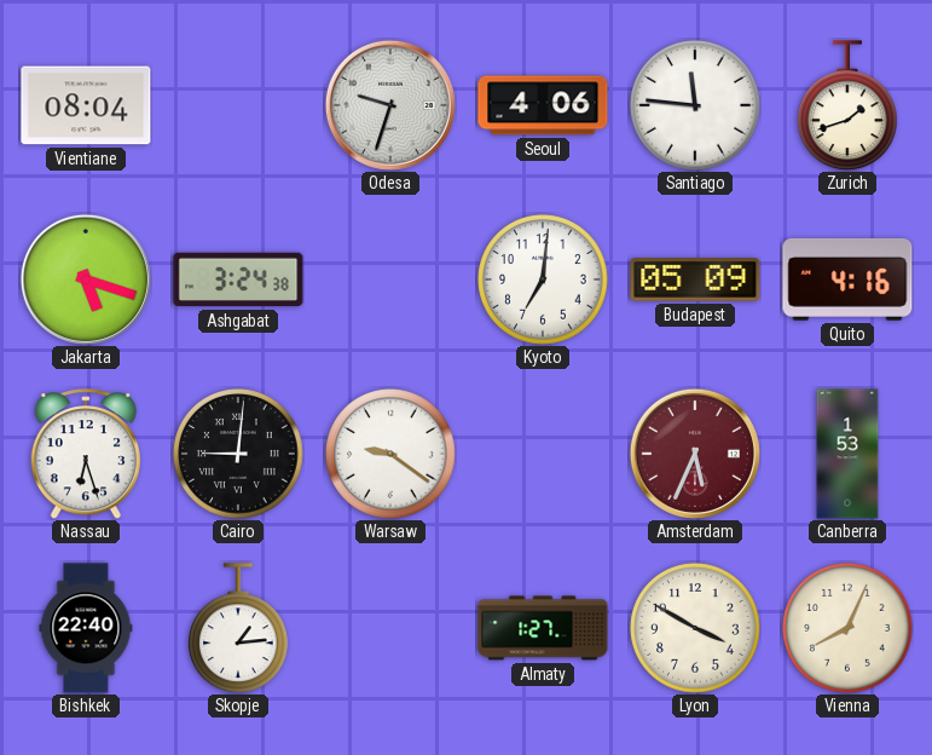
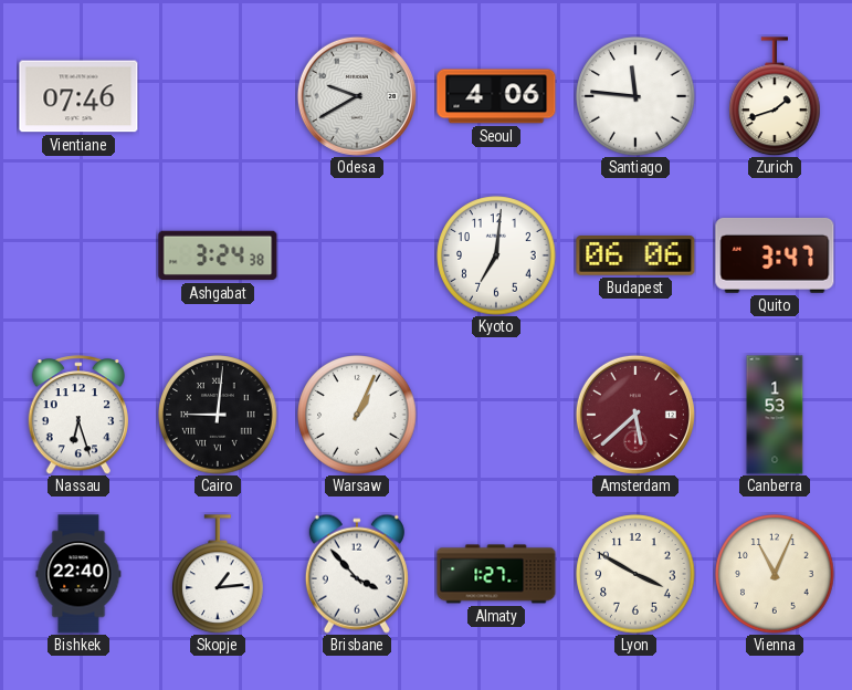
Vientiane: 08:04 -> 07:46 (78, 96)
Odesa: 9:33 -> 9:40 (357, 96)
Jakarta: 5:18 -> none (86, 279)
Budapest: 05:09 -> 06:06 (635, 257)
Quito: 4:16 -> 3:47 (775, 255)
Warsaw: 9:21 -> 1:04 (357, 415)
Amsterdam: 5:34 -> 5:38 (635, 415)
Brisbane: none -> 3:53 (357, 574)
Vienna: 8:04 -> 11:04 (775, 574)
